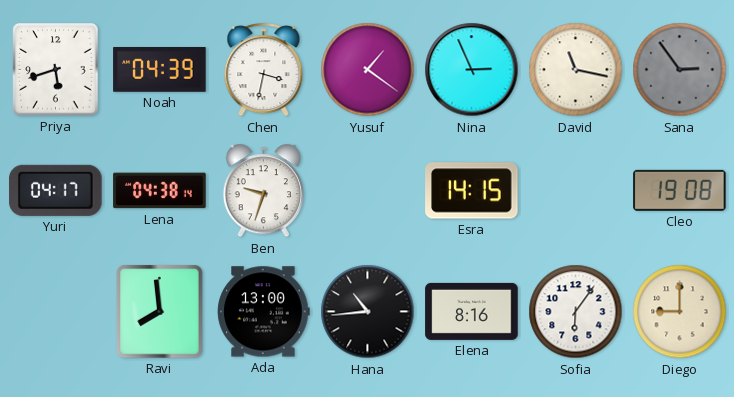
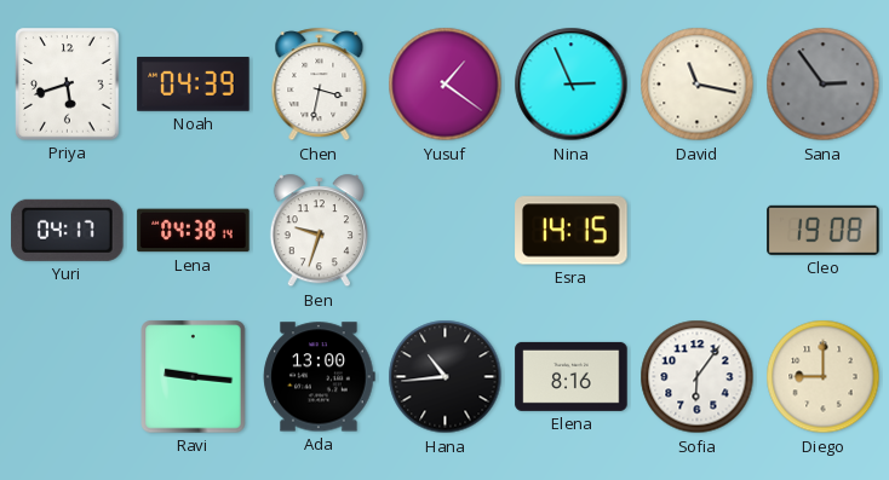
Ravi: 7:59 -> 9:16 (194, 377)
